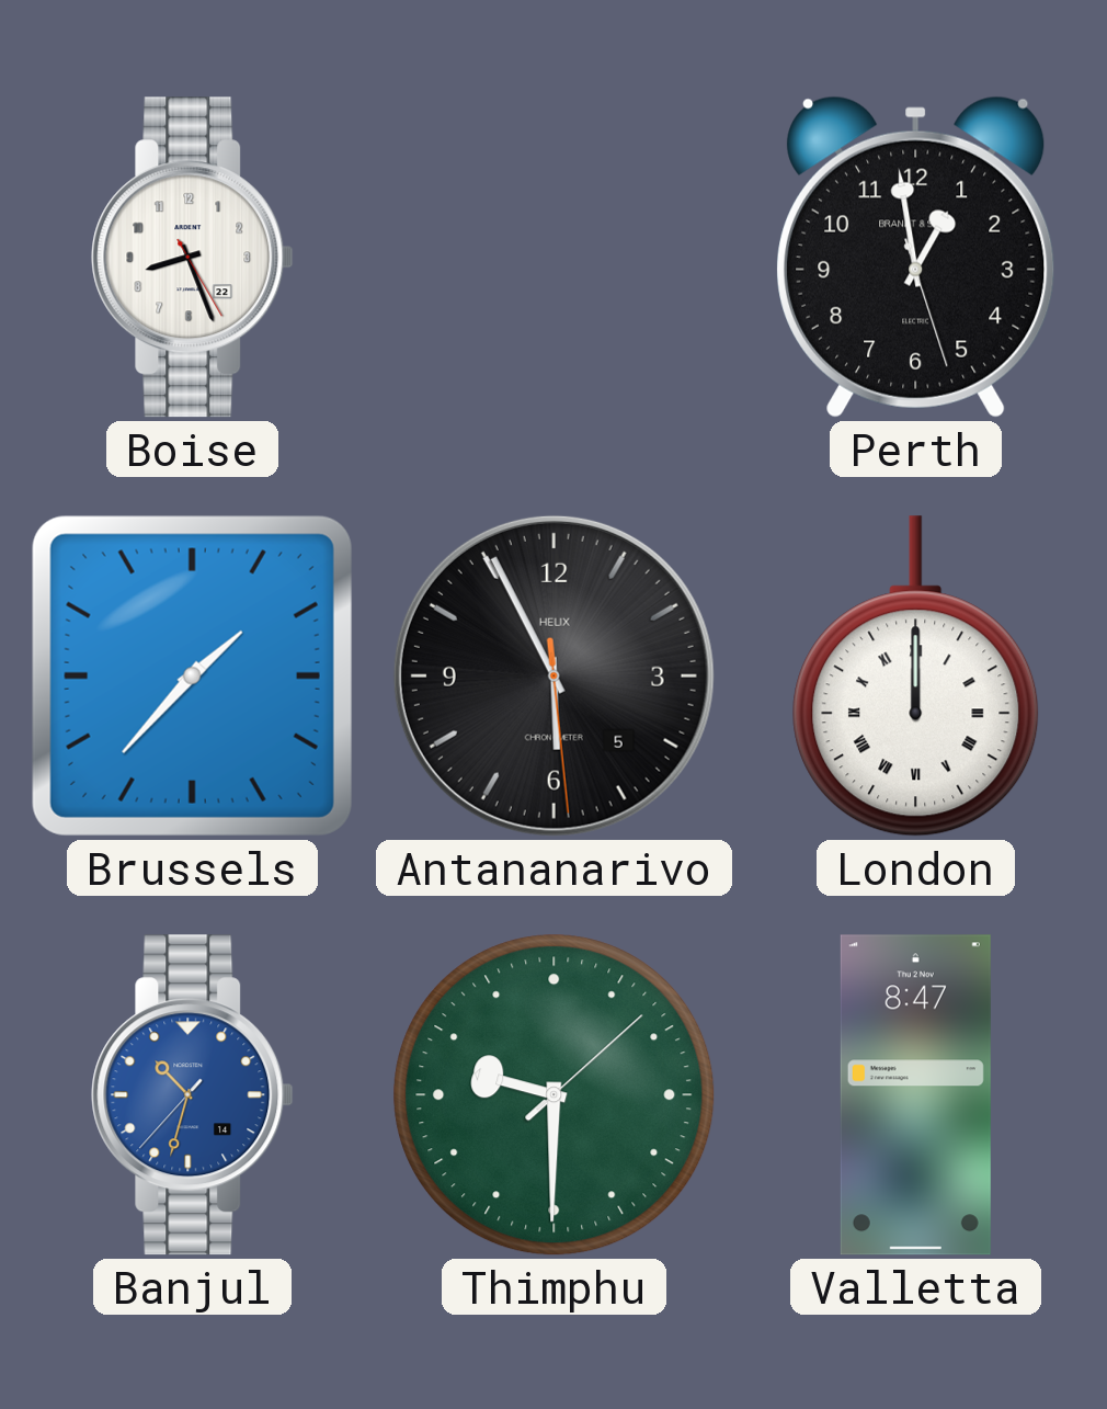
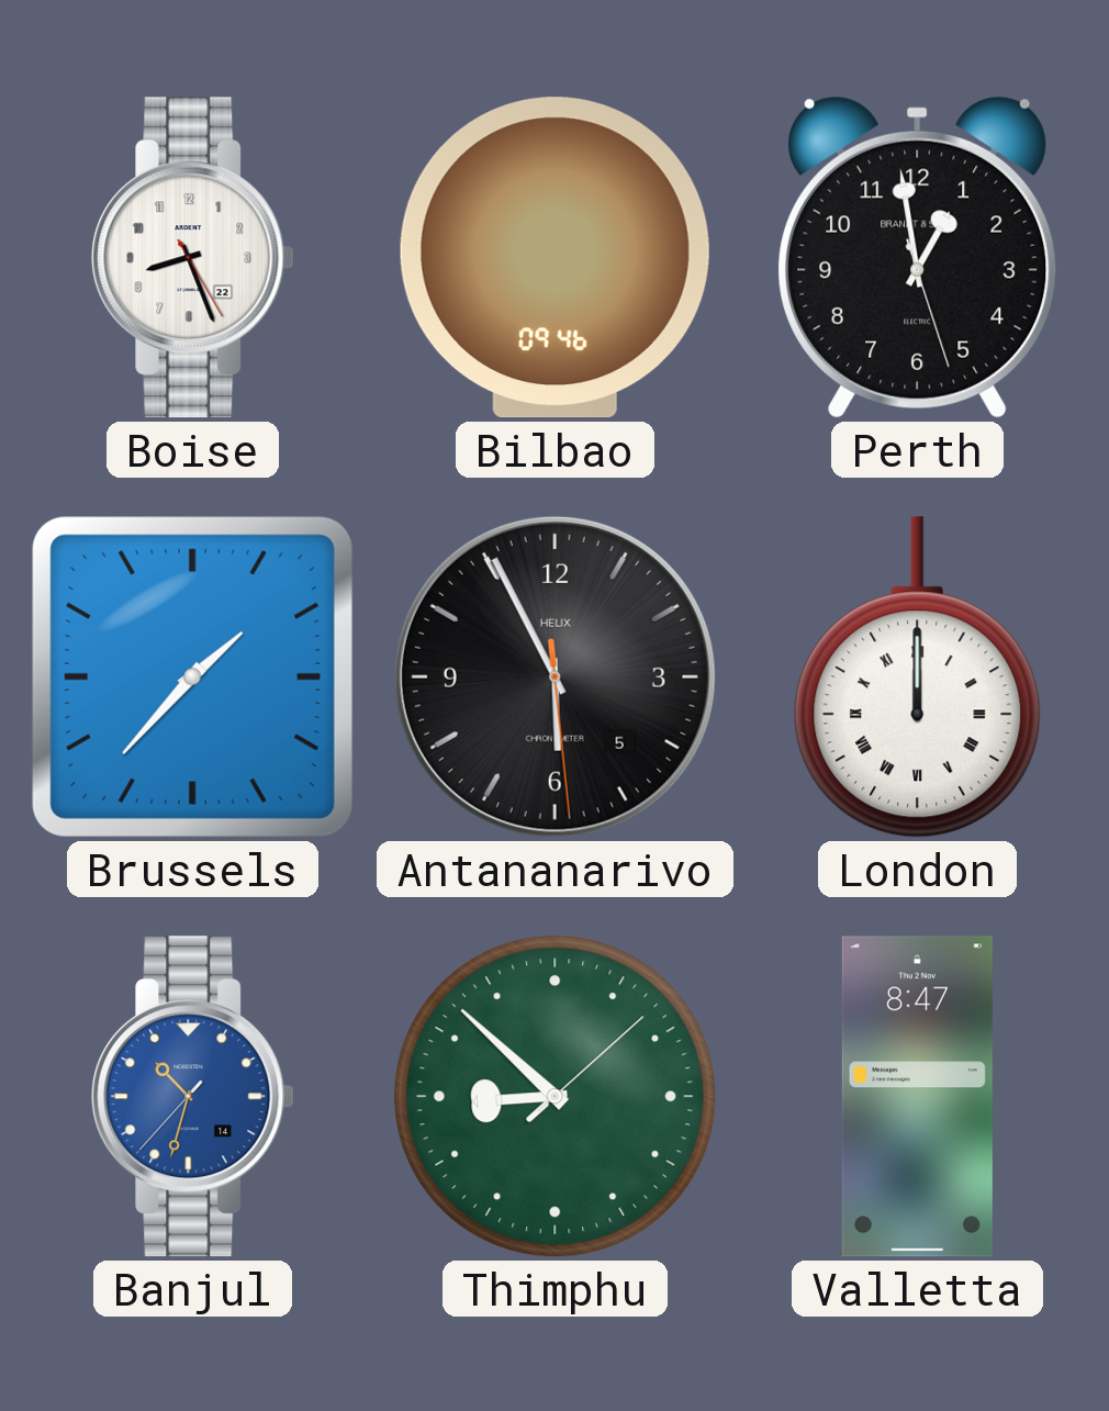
Bilbao: none -> 09:46 (554, 258)
Thimphu: 9:30 -> 8:52 (556, 1097)
